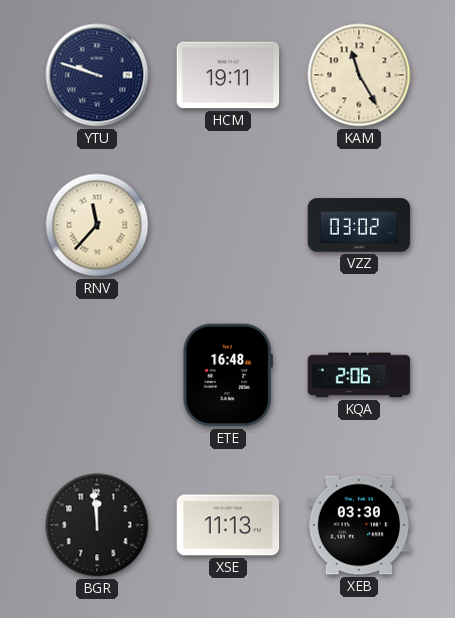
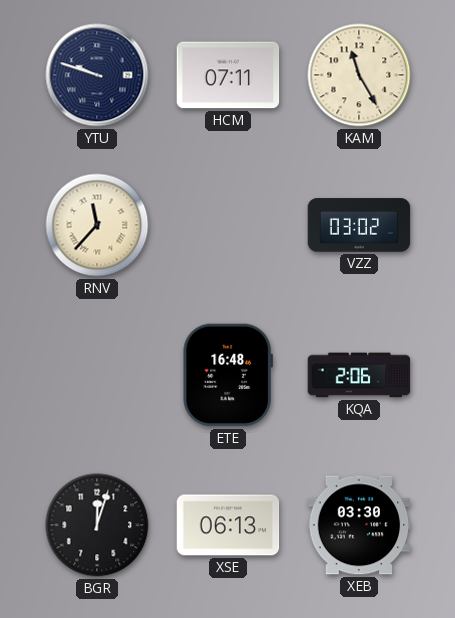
HCM: 19:11 -> 07:11 (228, 75)
BGR: 11:59 -> 12:03 (97, 525)
XSE: 11:13 -> 06:13 (228, 525)
